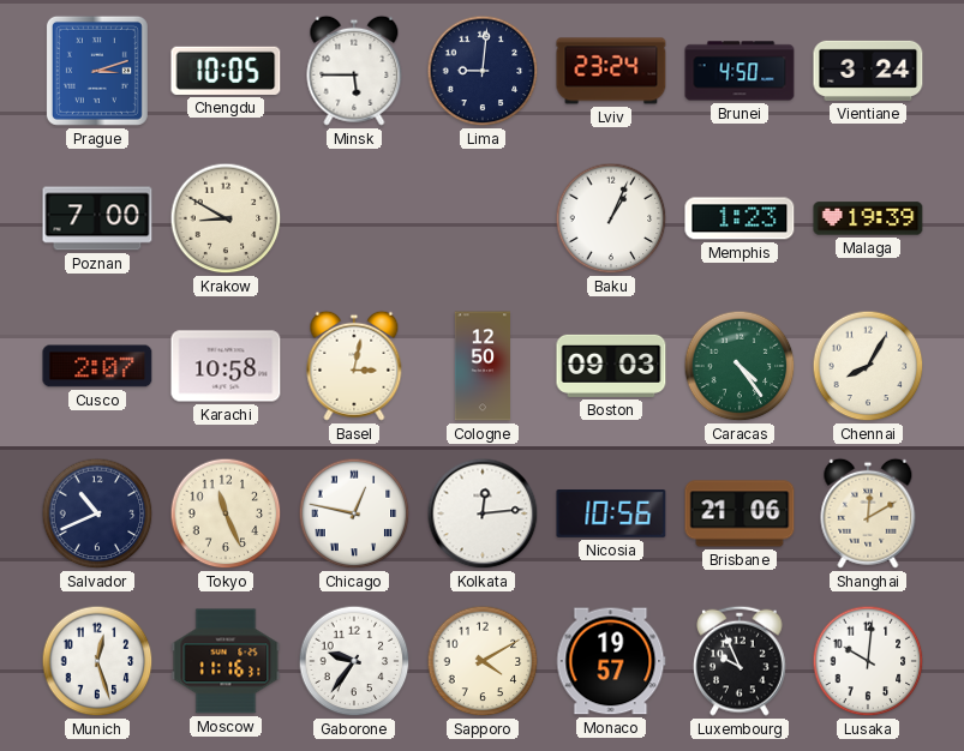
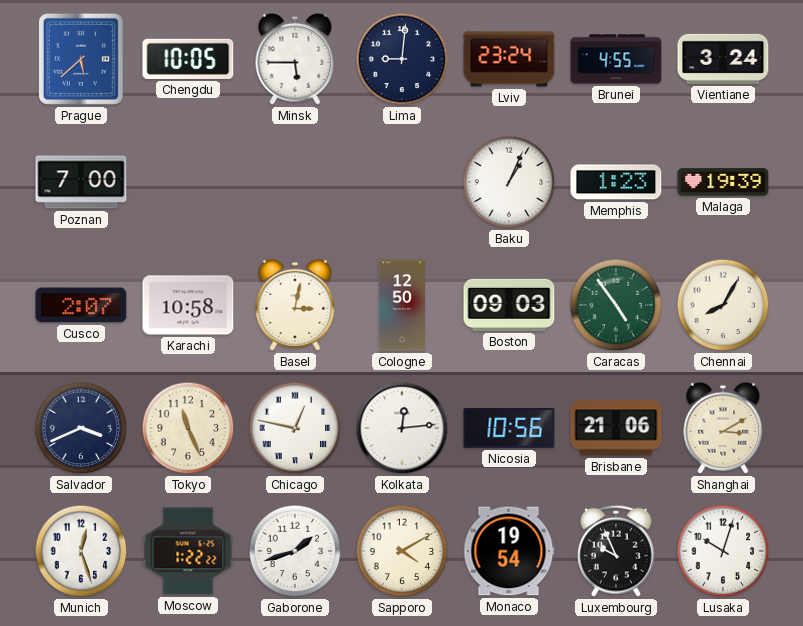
Prague: 3:12 -> 5:38 (81, 59)
Brunei: 4:50 -> 4:55 (616, 59)
Krakow: 8:50 -> none (226, 218)
Caracas: 4:24 -> 4:54 (616, 305)
Salvador: 10:41 -> 3:41 (81, 428)
Shanghai: 12:10 -> 3:10 (723, 428)
Moscow: 11:16 -> 1:22 (188, 551)
Gaborone: 9:36 -> 1:42 (295, 551)
Monaco: 19:57 -> 19:54 (509, 551)
Lusaka: 10:01 -> 10:03 (723, 551)
